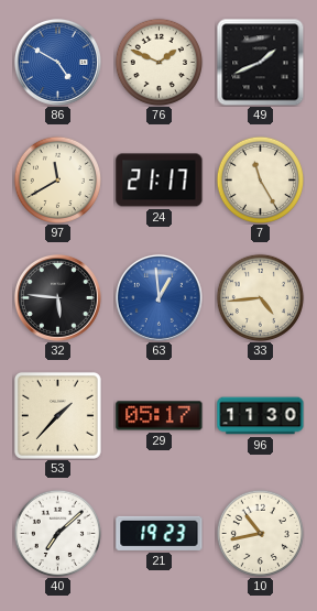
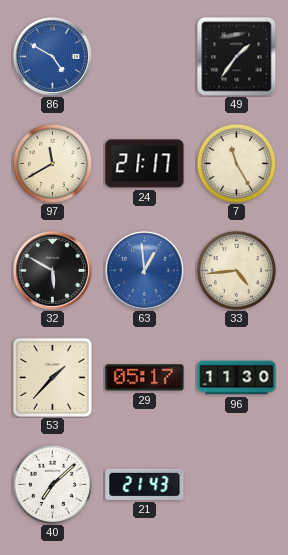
76: 1:49 -> none (158, 62)
49: 1:41 -> 1:36 (236, 56)
32: 5:46 -> 5:50 (52, 270)
21: 19:23 -> 21:43 (145, 484)
10: 10:43 -> none (260, 533)
